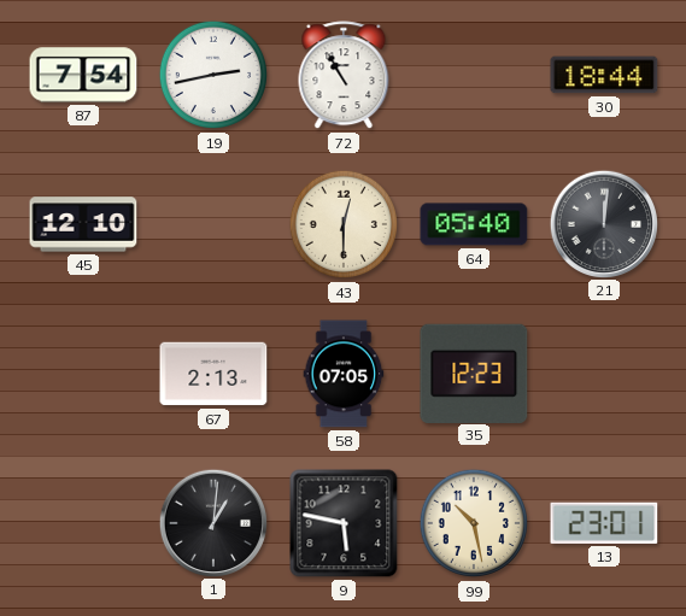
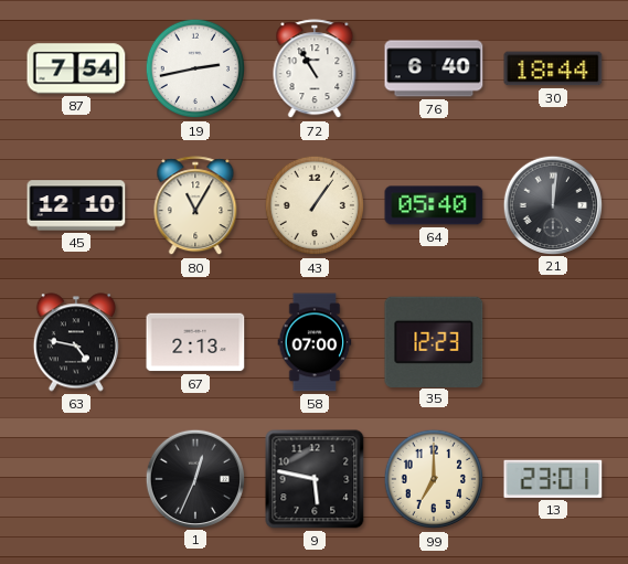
76: none -> 6:40 (434, 68)
80: none -> 11:05 (195, 206)
43: 12:30 -> 1:06 (315, 205)
63: none -> 4:47 (76, 342)
58: 07:05 -> 07:00 (315, 342)
1: 1:01 -> 12:34 (194, 478)
99: 10:28 -> 7:00 (434, 479)
